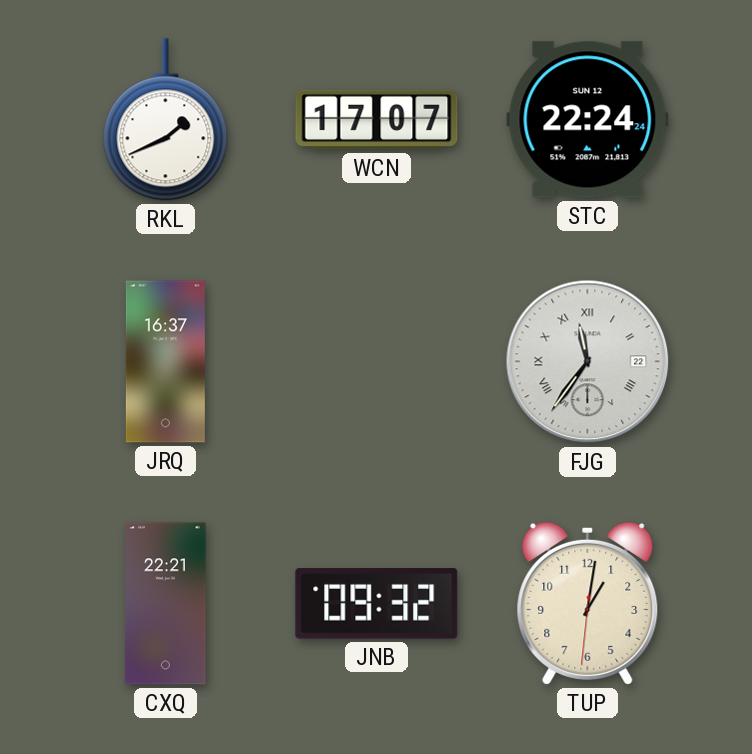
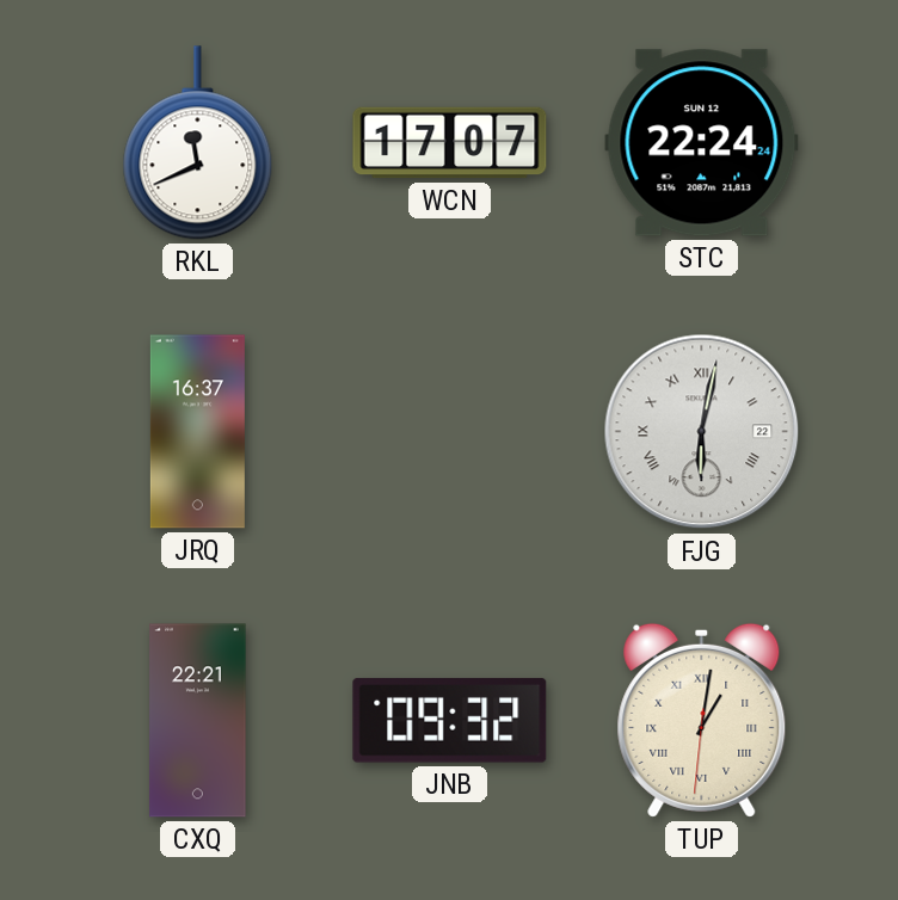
RKL: 1:41 -> 11:41 (198, 143)
FJG: 11:36 -> 6:02 (702, 432)
TUP numerals: Arabic -> Roman (702, 720)
